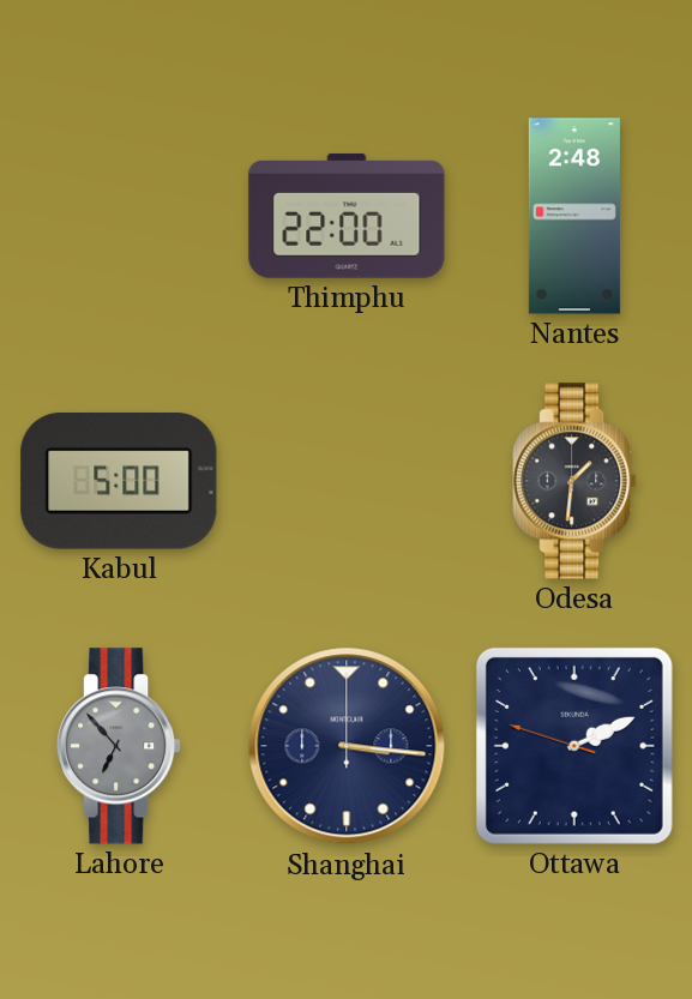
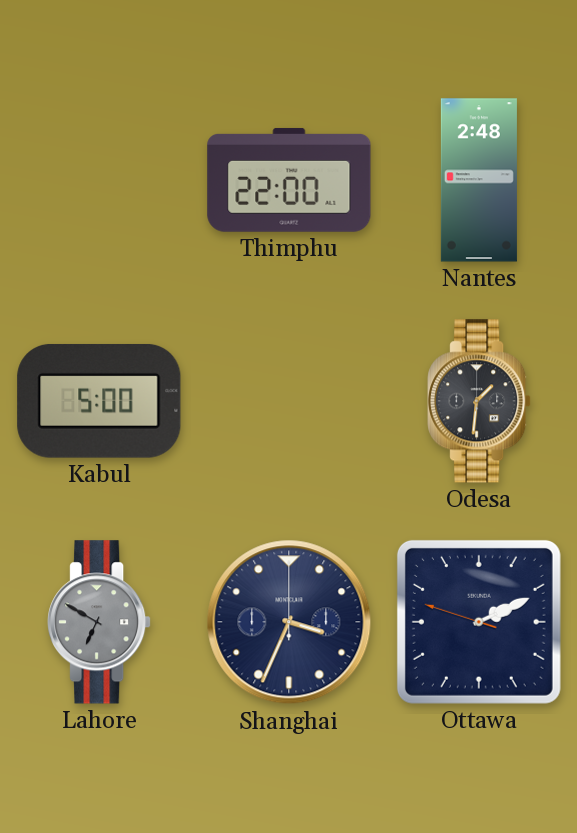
Lahore: 6:53 -> 6:50 (99, 622)
Shanghai: 3:16 -> 3:34 (289, 622)
